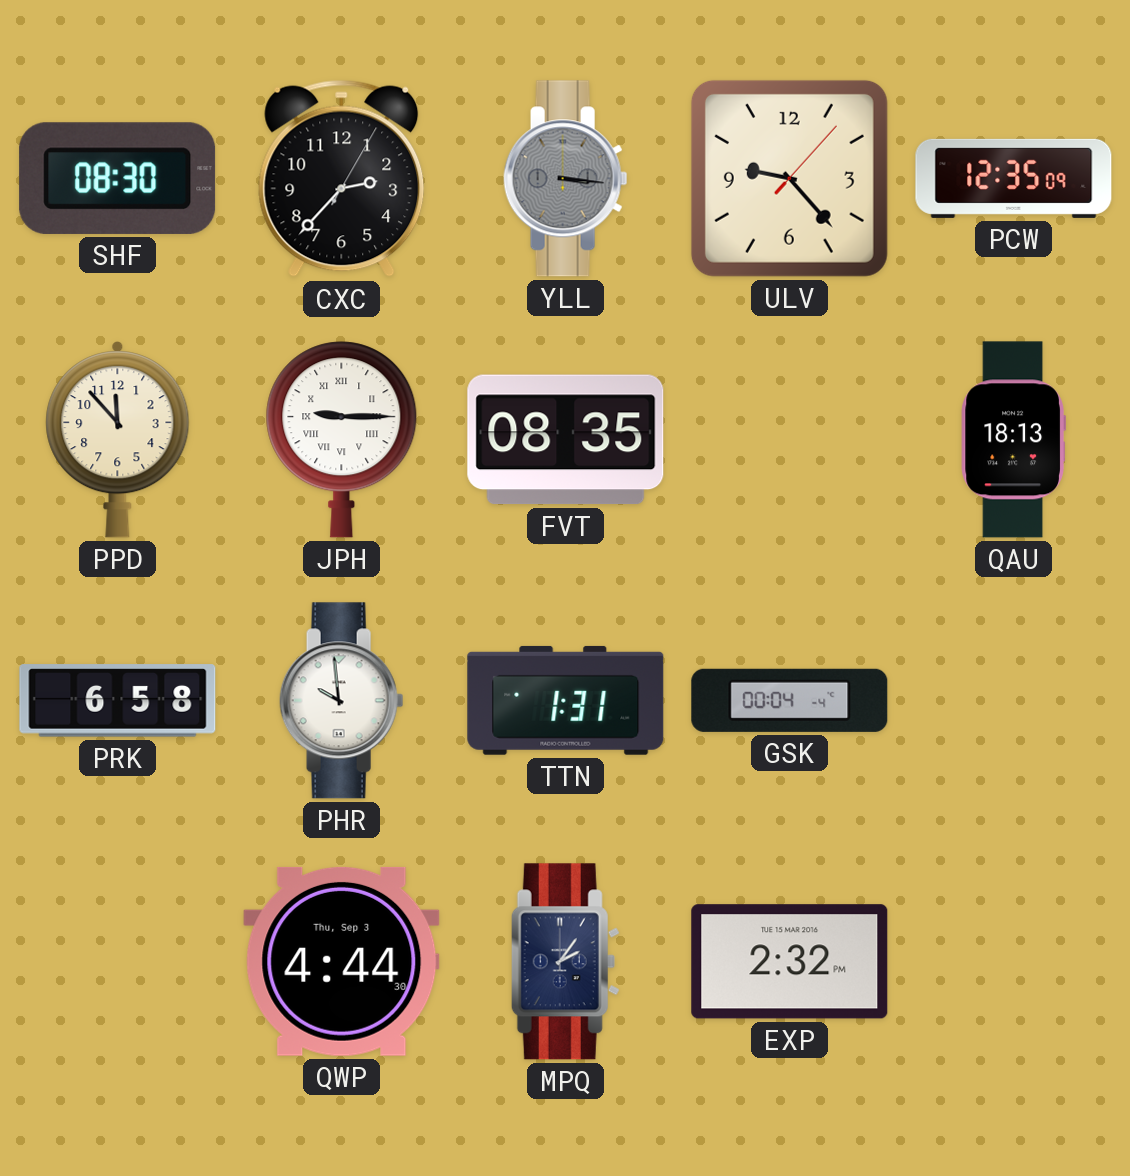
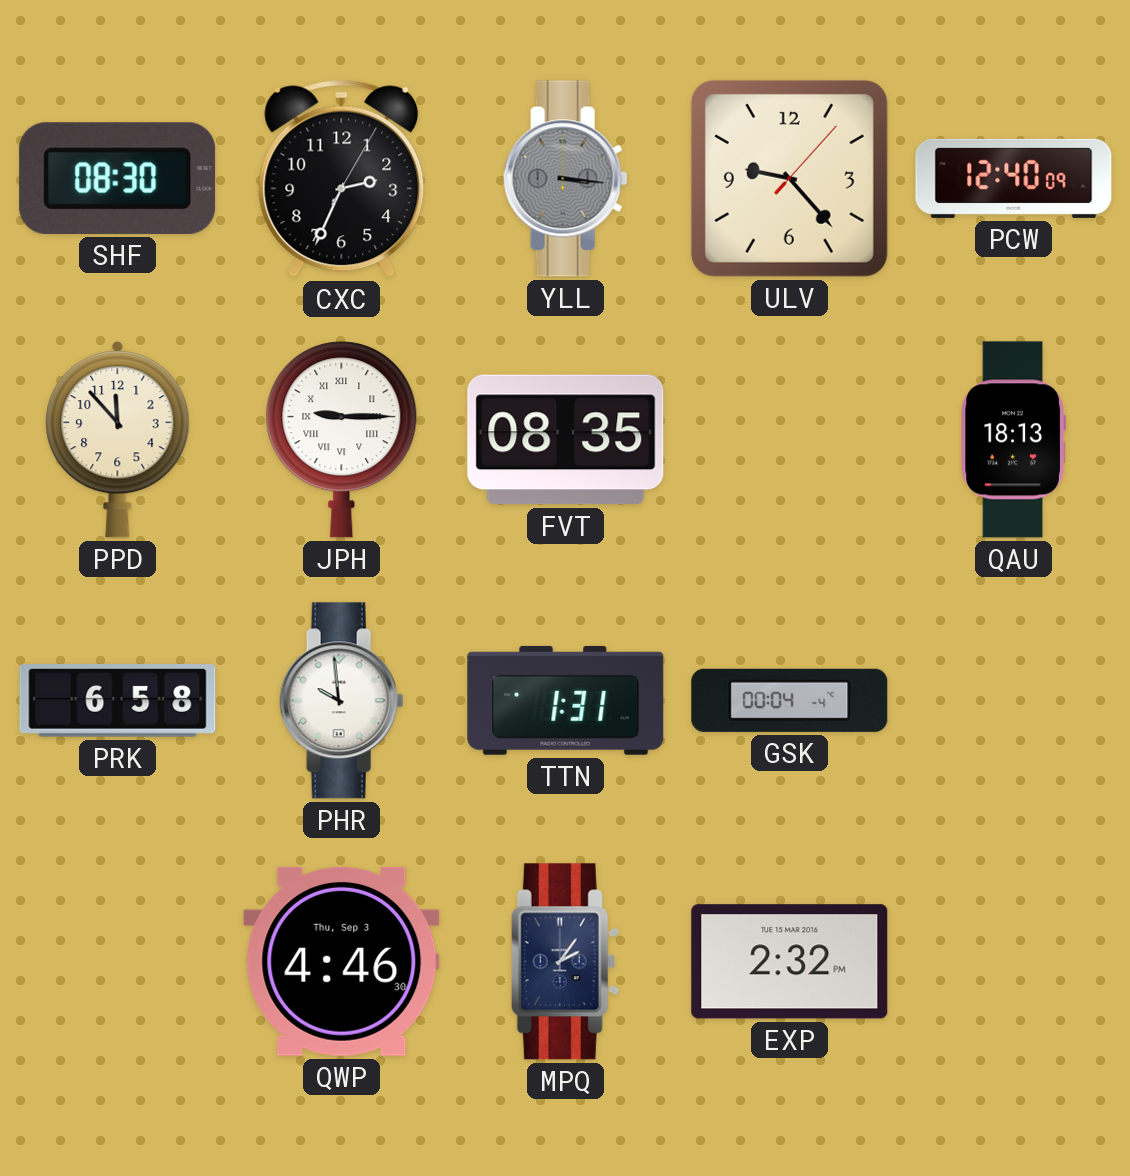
CXC: 2:37 -> 2:34 (342, 179)
PCW: 12:35 -> 12:40 (1014, 178)
QWP: 4:44 -> 4:46 (342, 961)
